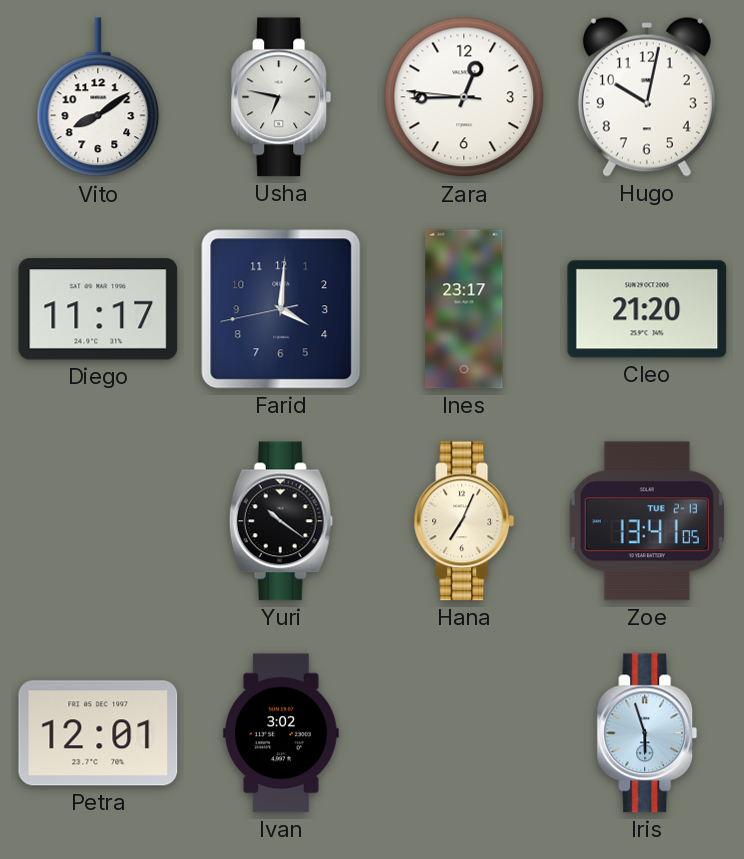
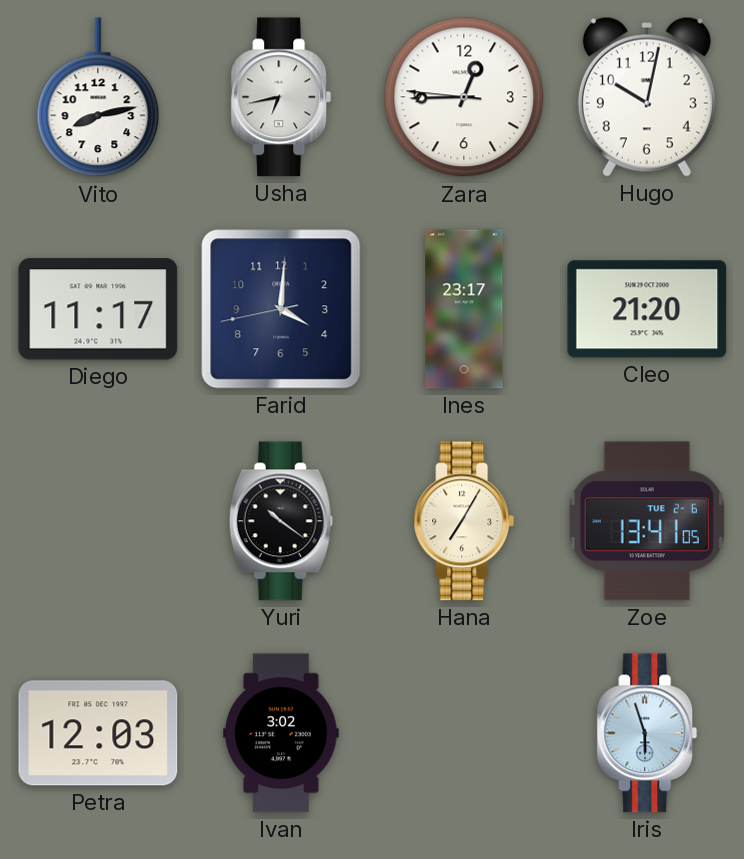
Vito: 8:09 -> 8:13 (98, 98)
Usha: 6:47 -> 6:43 (281, 97)
Hana: 7:04 -> 7:05 (464, 521)
Zoe date: TUE 2-13 -> TUE 2-6 (647, 521)
Petra: 12:01 -> 12:03 (98, 733)
